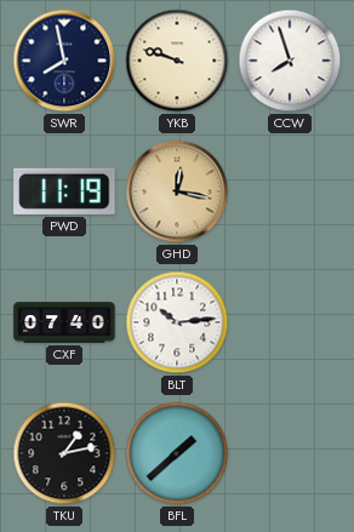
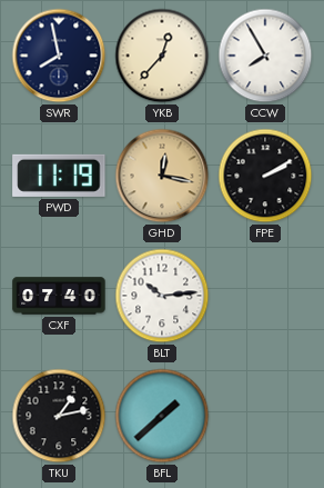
YKB: 9:48 -> 12:37 (162, 56)
CCW: 7:57 -> 7:55 (265, 56)
FPE: none -> 2:10 (265, 176)
